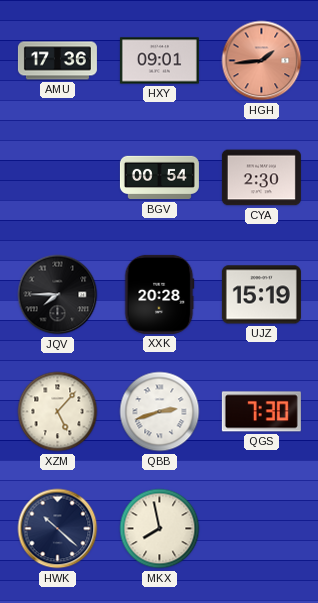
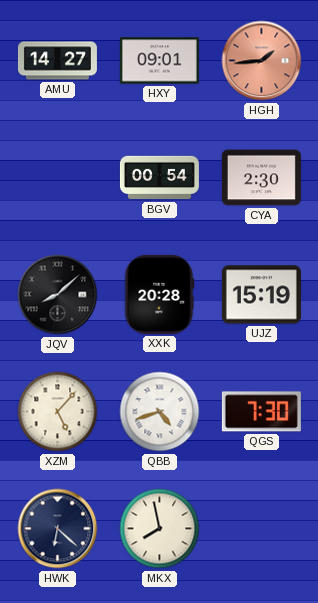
AMU: 17:36 -> 14:27 (57, 61)
JQV: 7:45 -> 8:08 (58, 295)
QBB: 2:42 -> 4:42 (160, 412)
HWK: 10:22 -> 6:22 (58, 529)
